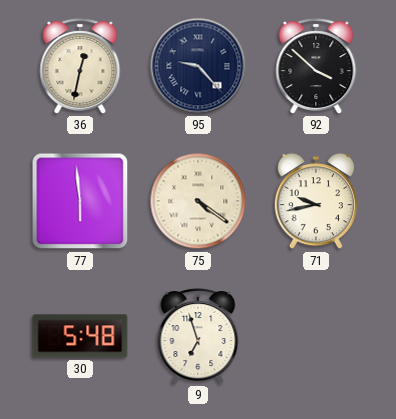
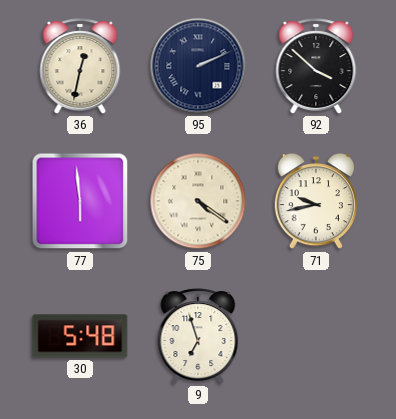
95: 9:23 -> 2:11 (198, 66)
